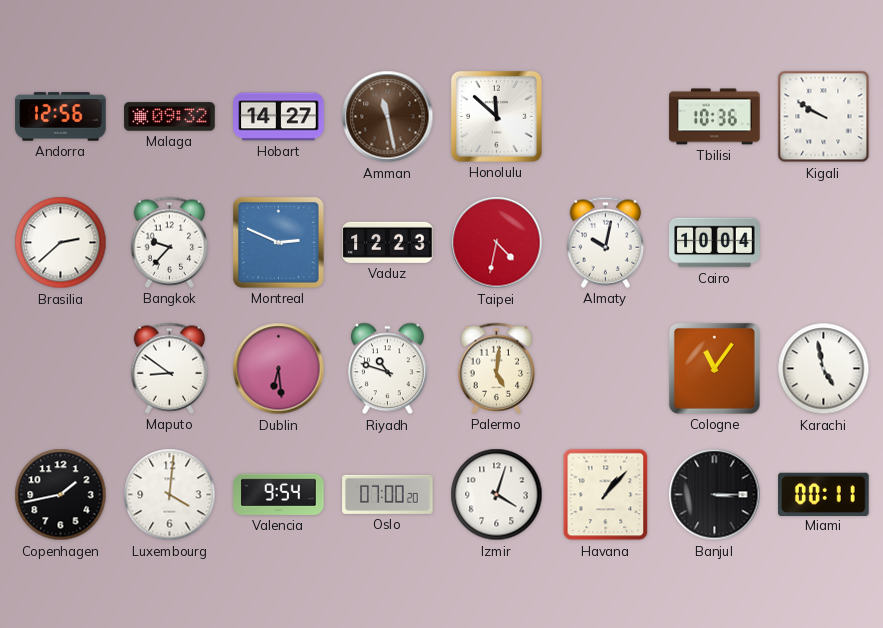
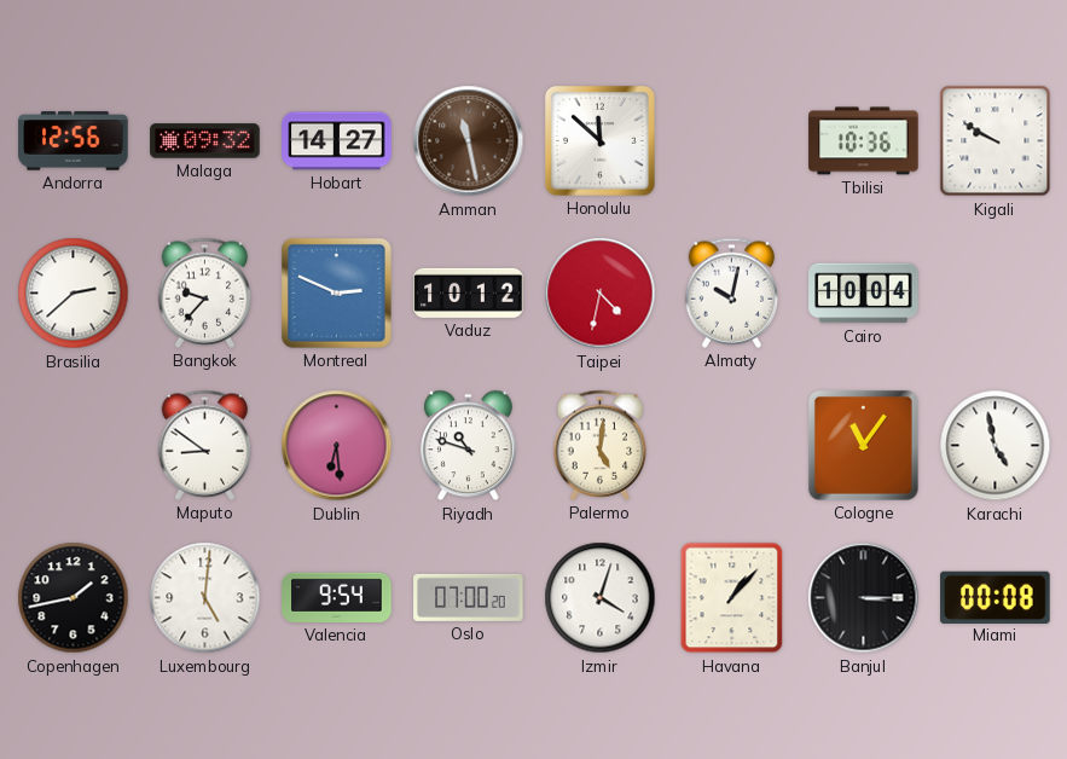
Vaduz: 12:23 -> 10:12 (469, 292)
Luxembourg: 4:01 -> 5:01 (205, 598)
Miami: 00:11 -> 00:08 (996, 597)
